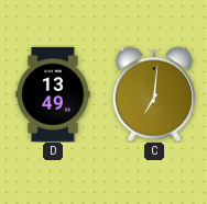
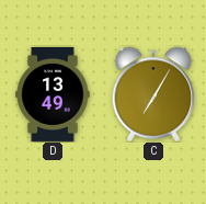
C: 7:01 -> 7:05 (153, 94)
